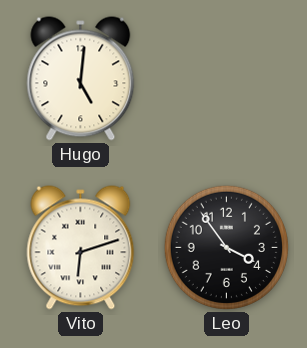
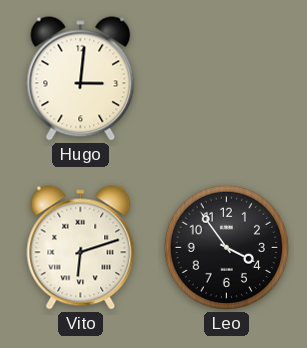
Hugo: 5:01 -> 3:01 (81, 79)
